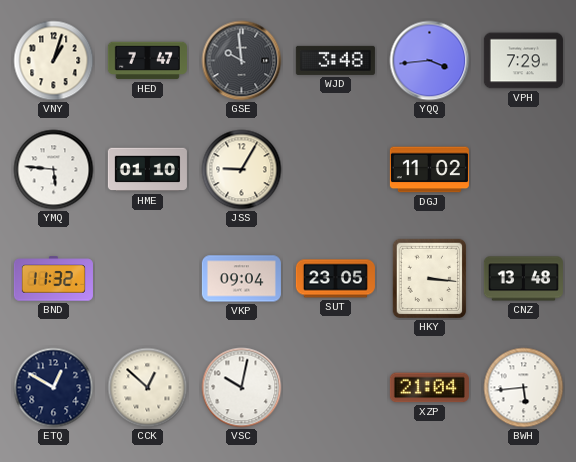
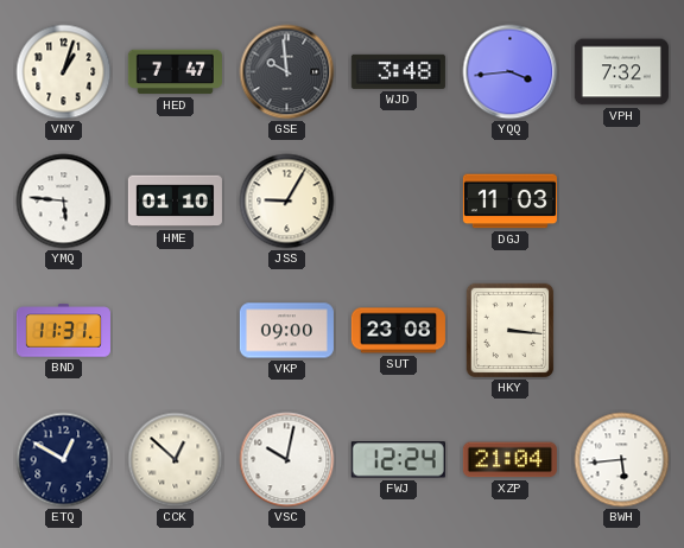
VPH: 7:29 -> 7:32 (621, 72)
DGJ: 11:02 -> 11:03 (509, 202)
BND: 11:32 -> 11:31 (63, 331)
VKP: 09:04 -> 09:00 (286, 331)
SUT: 23:05 -> 23:08 (398, 331)
CNZ: 13:48 -> none (523, 279)
FWJ: none -> 12:24 (398, 460)
